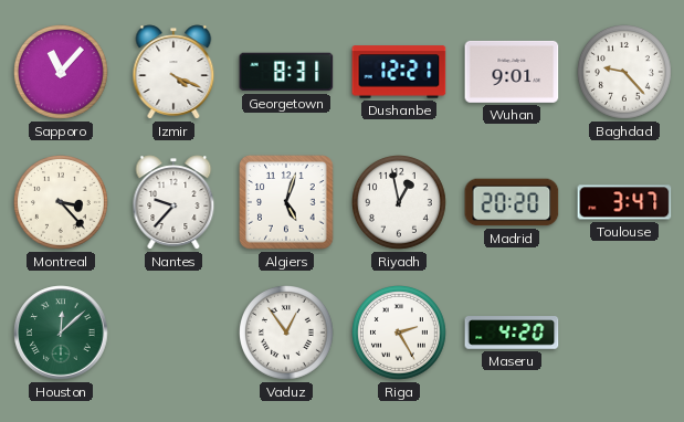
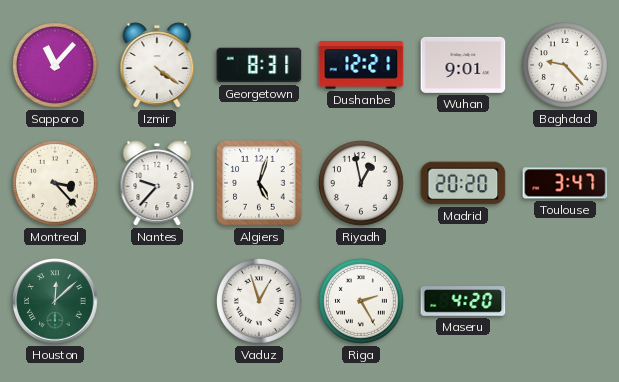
Izmir: 4:19 -> 4:21 (157, 65)
Vaduz: 12:54 -> 12:57 (260, 302)
